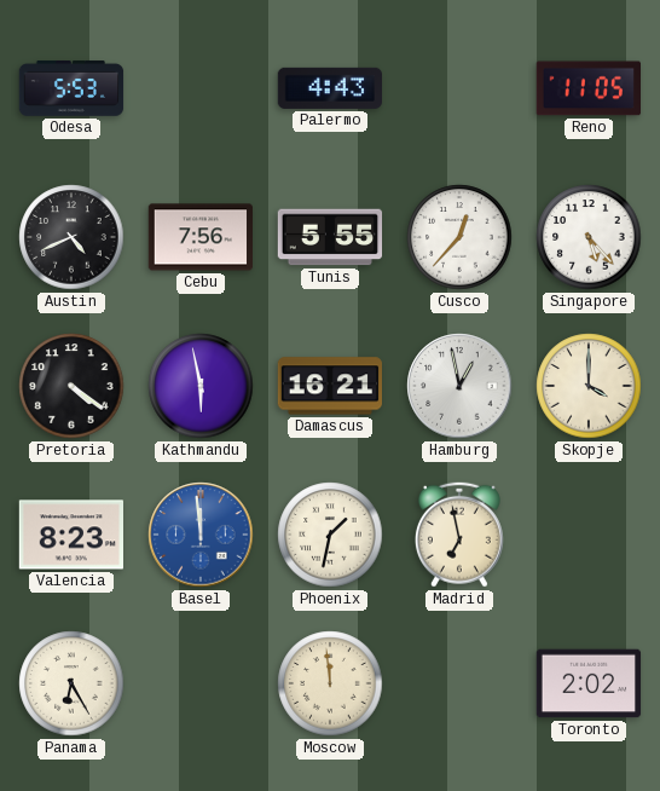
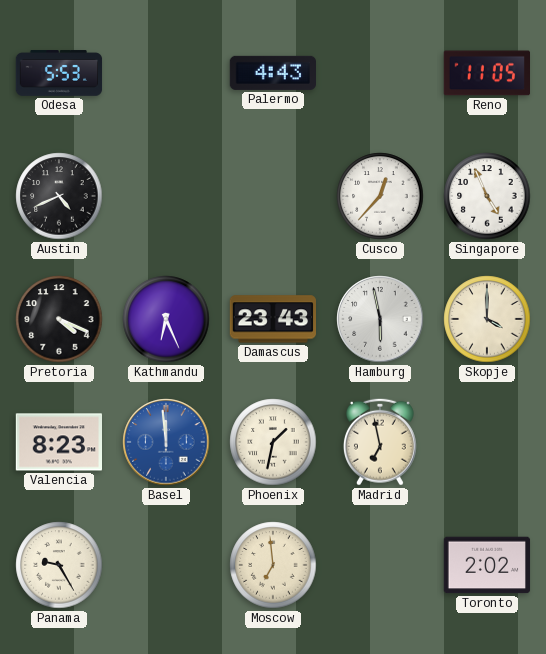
Cebu: 7:56 -> none (199, 237)
Tunis: 5:55 -> none (330, 237)
Singapore: 5:23 -> 4:56 (487, 196)
Pretoria: 4:21 -> 4:19 (59, 319)
Kathmandu: 5:58 -> 6:26 (166, 319)
Damascus: 16:21 -> 23:43 (272, 319)
Hamburg: 12:58 -> 5:58 (380, 319)
Panama: 6:25 -> 9:25 (59, 565)
Moscow: 11:59 -> 6:59 (273, 565)
